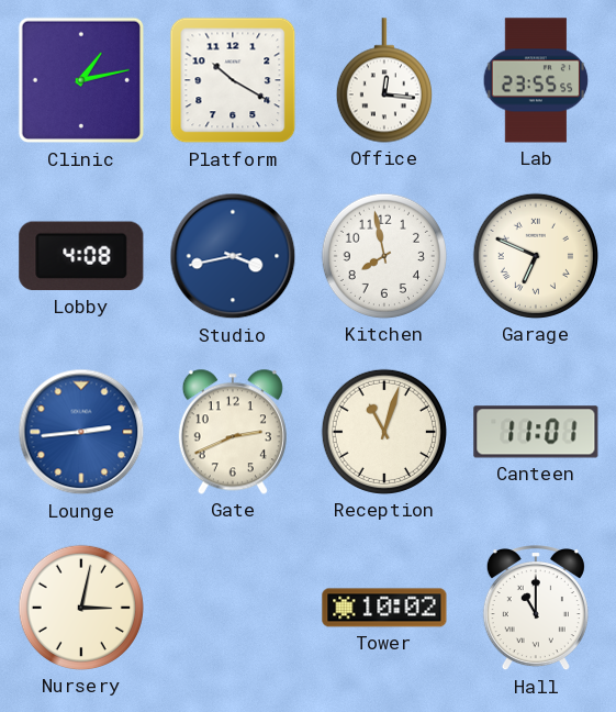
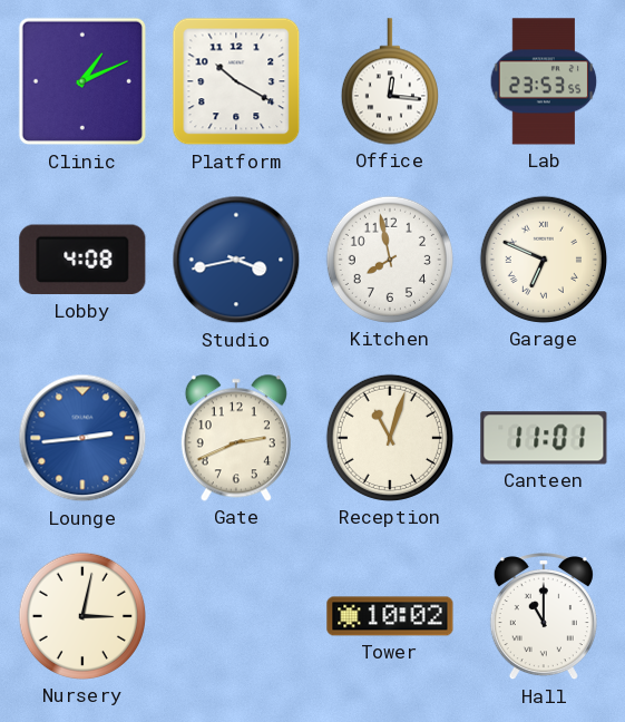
Clinic: 1:13 -> 1:11 (82, 81)
Lab: 23:55 -> 23:53 (544, 81)
